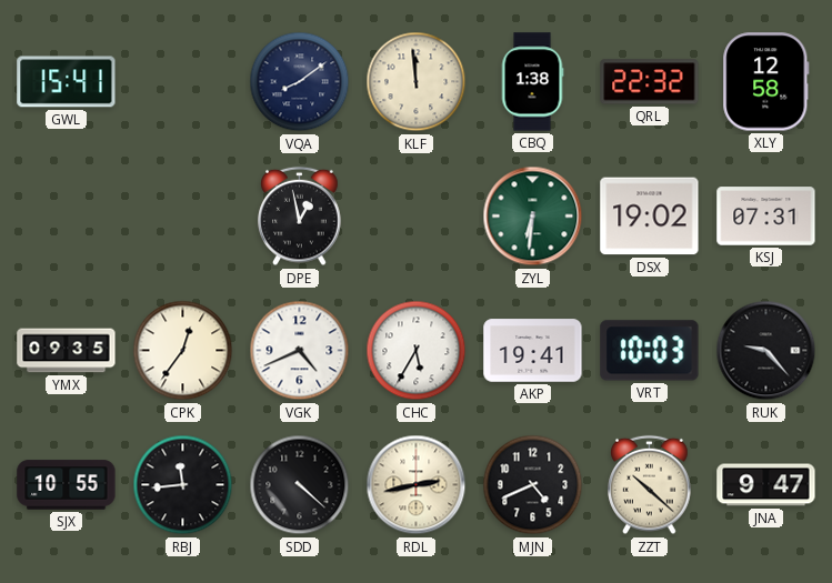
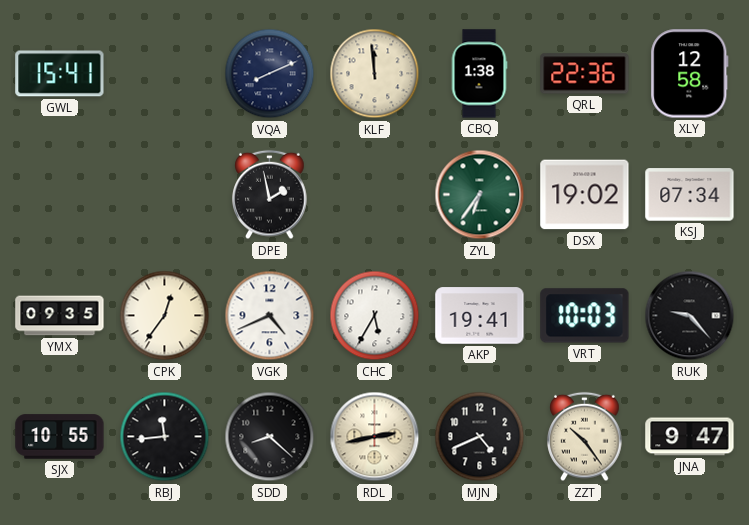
VQA: 8:09 -> 8:11 (270, 74)
QRL: 22:32 -> 22:36 (585, 74)
DPE: 12:58 -> 1:58 (270, 195)
ZYL: 6:31 -> 6:36 (480, 195)
KSJ: 07:31 -> 07:34 (690, 195)
SDD: 4:22 -> 8:22 (270, 437)
ZZT: 10:22 -> 10:24 (585, 437)
